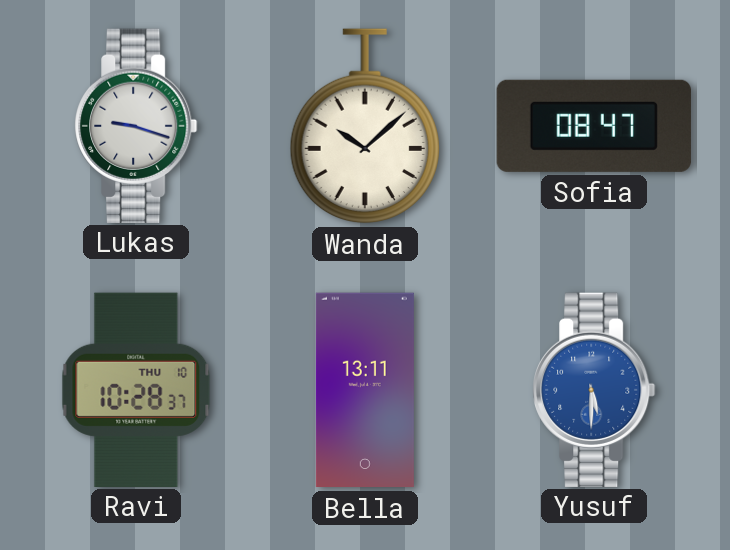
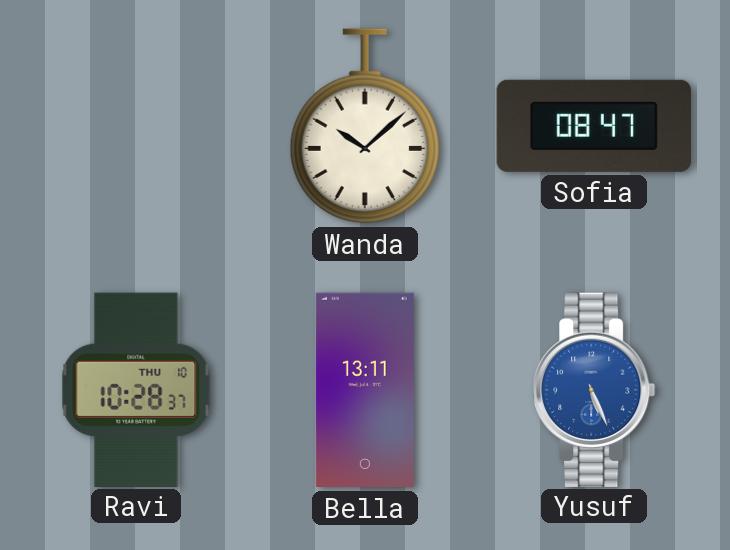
Lukas: 9:18 -> none (136, 125)
Yusuf: 5:30 -> 5:26 (594, 389)
